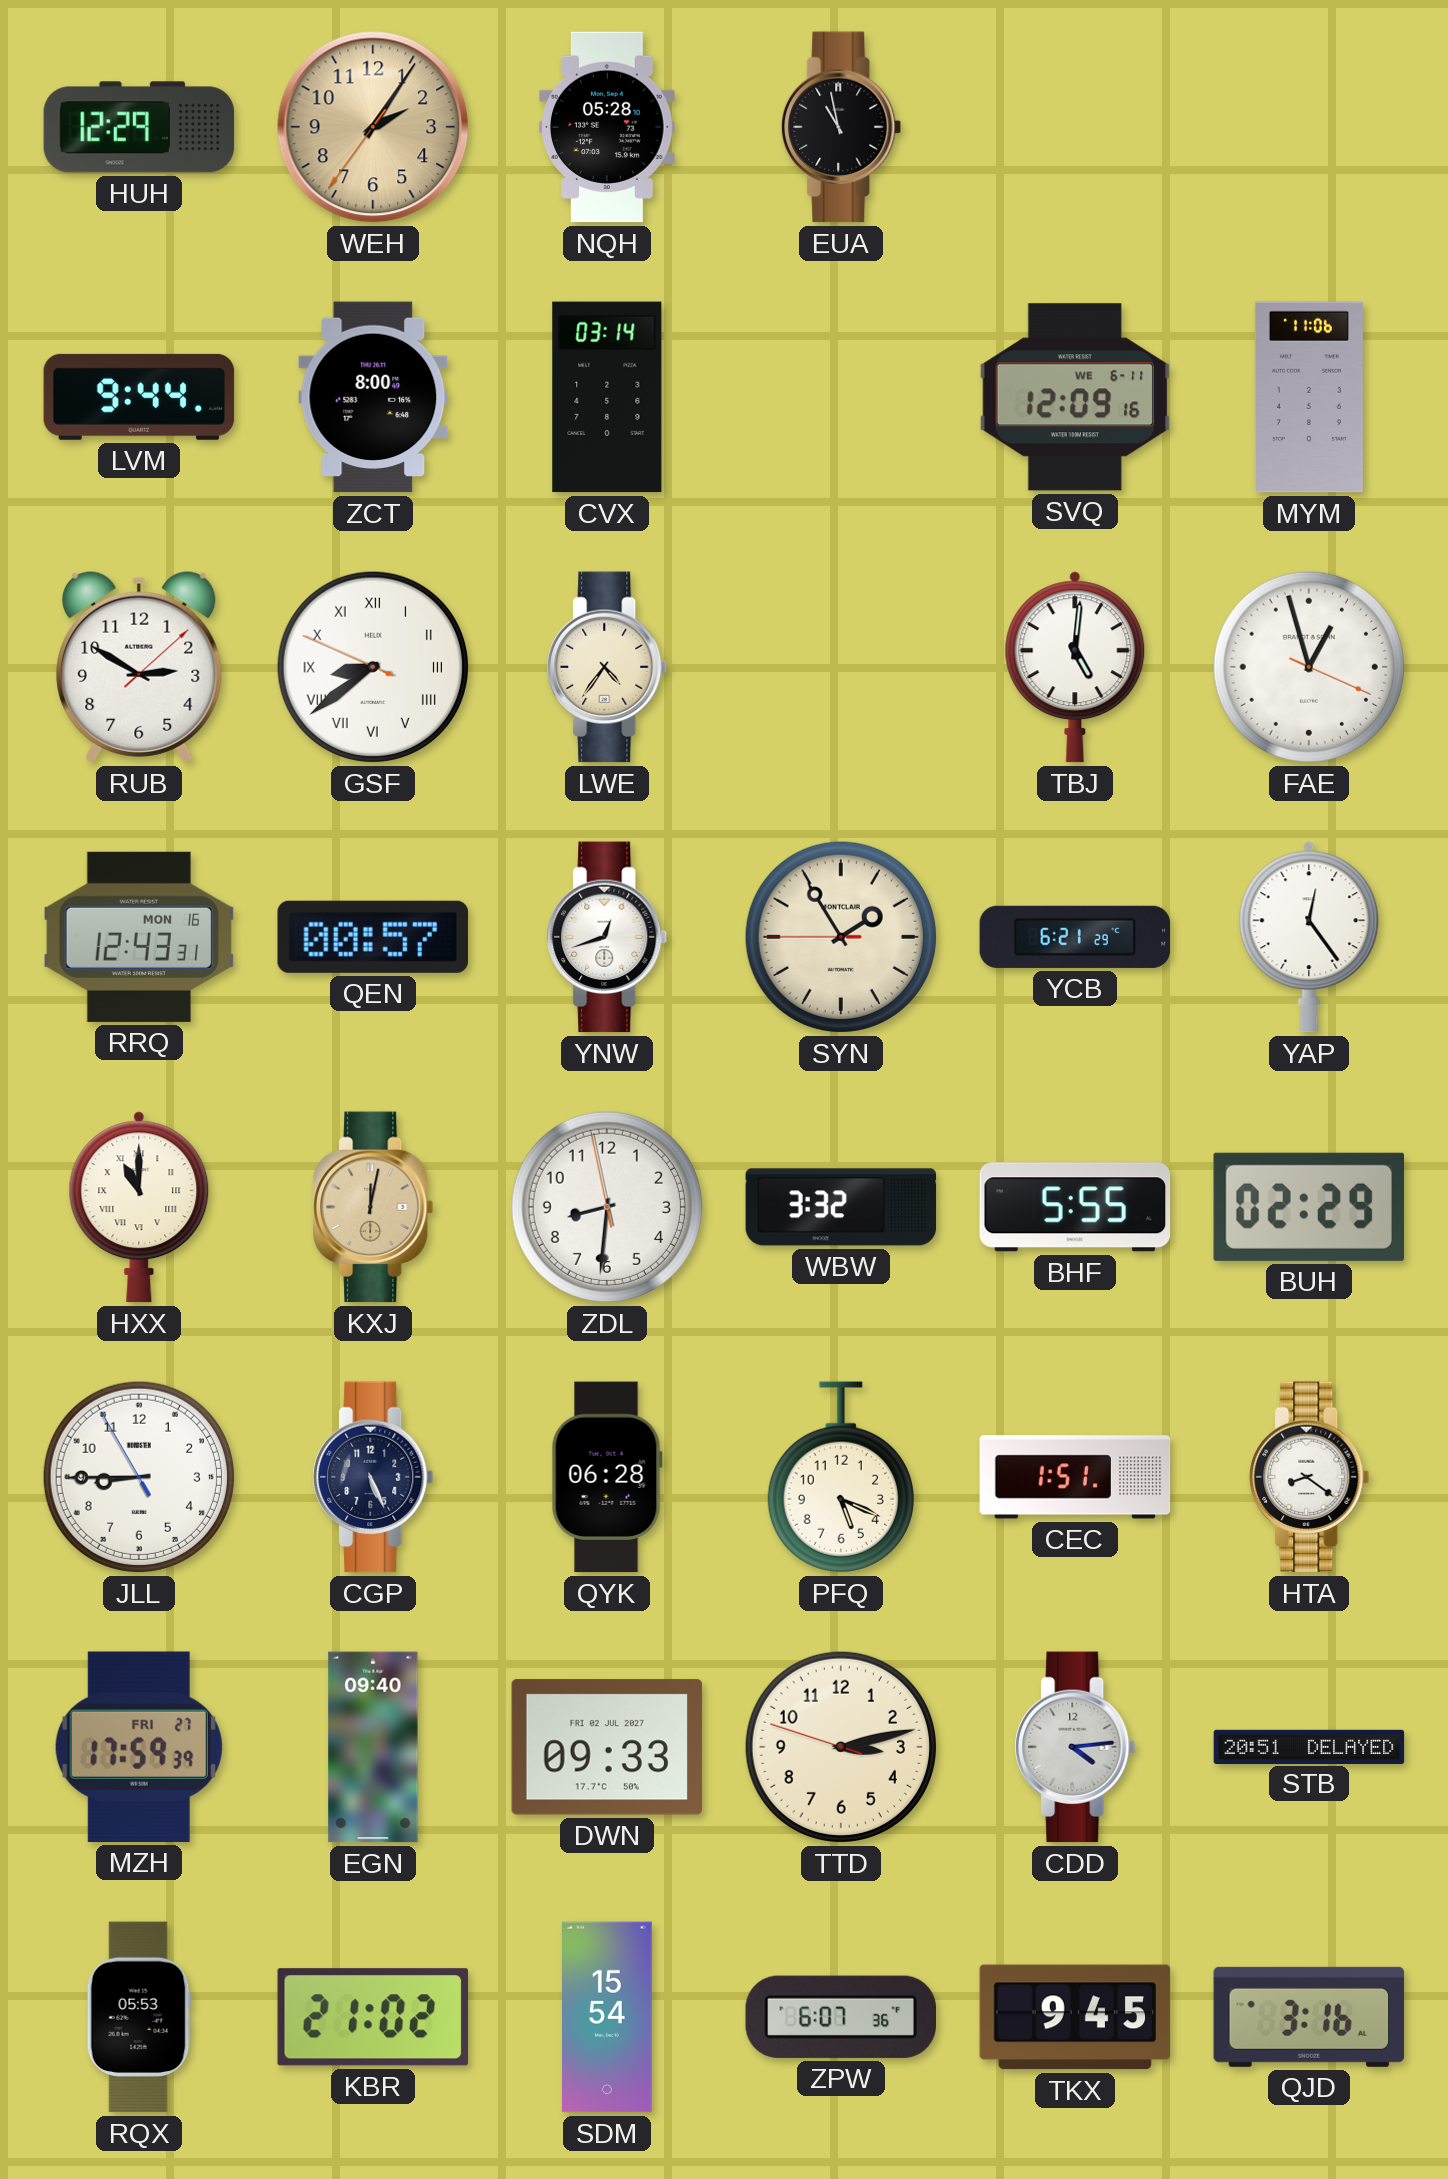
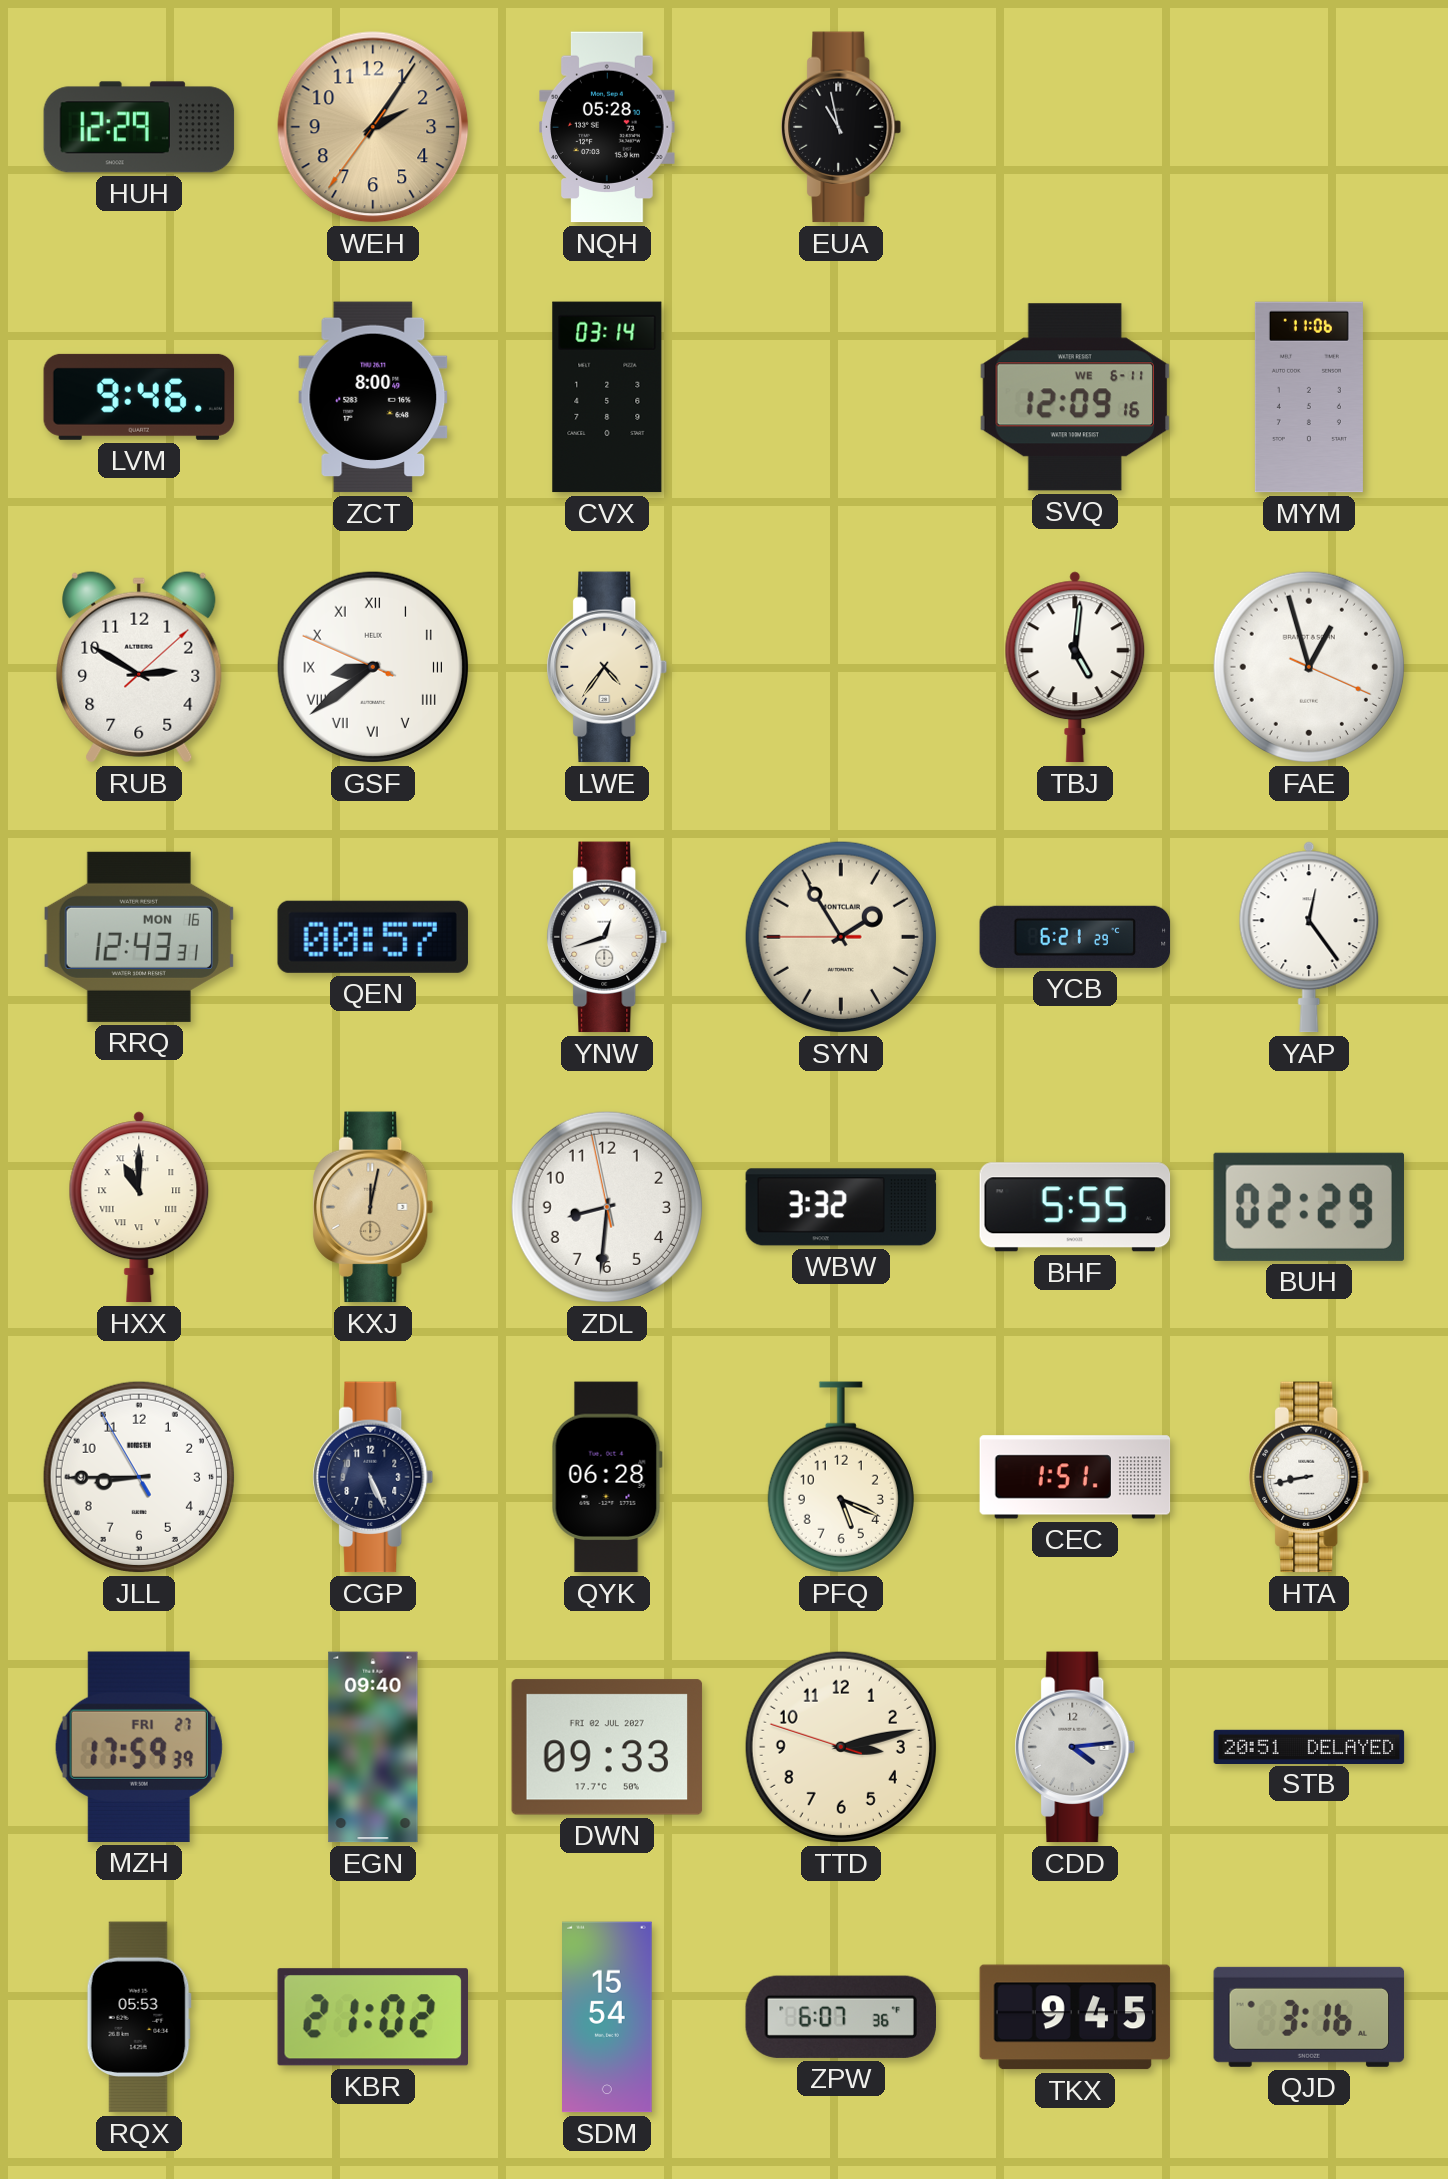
LVM: 9:44 -> 9:46 (139, 397)
HTA: 8:21 -> 8:43 (1309, 1477)
